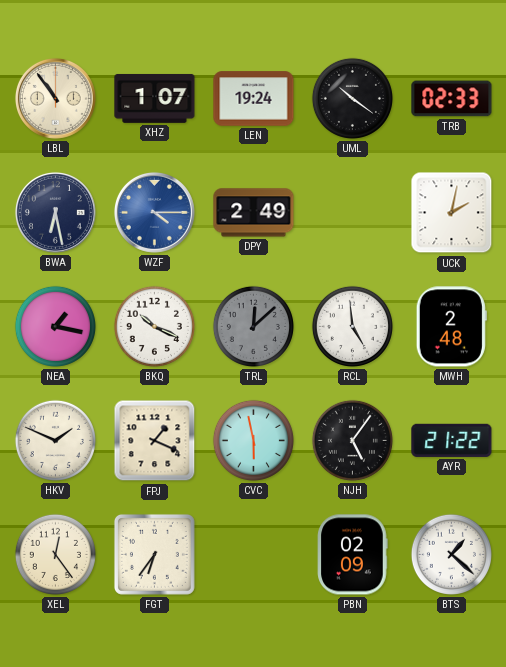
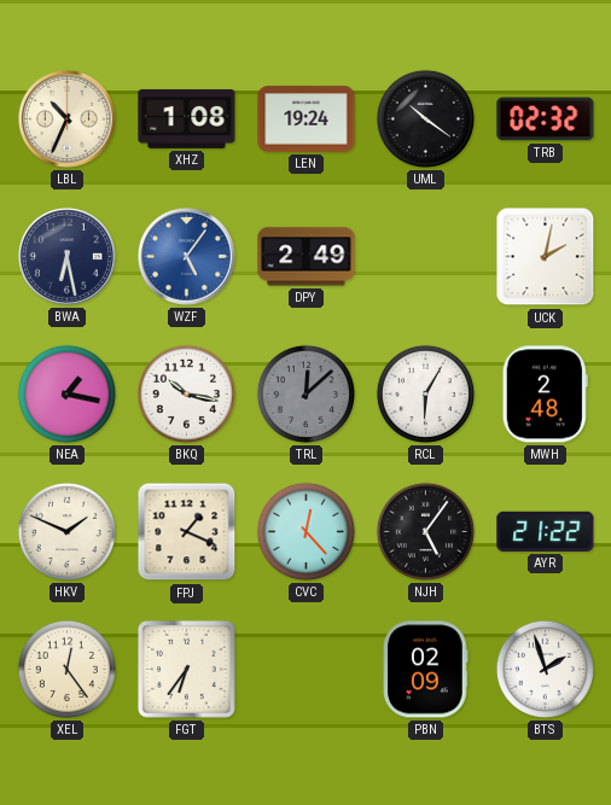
LBL: 10:54 -> 10:34 (66, 118)
XHZ: 1:07 -> 1:08 (187, 118)
TRB: 02:33 -> 02:32 (546, 119)
WZF: 4:15 -> 5:06 (186, 256)
BKQ: 10:19 -> 10:17 (186, 393)
RCL: 4:59 -> 6:05 (425, 393)
CVC: 5:58 -> 12:23 (305, 531)
BTS: 1:22 -> 1:57 (545, 669)
